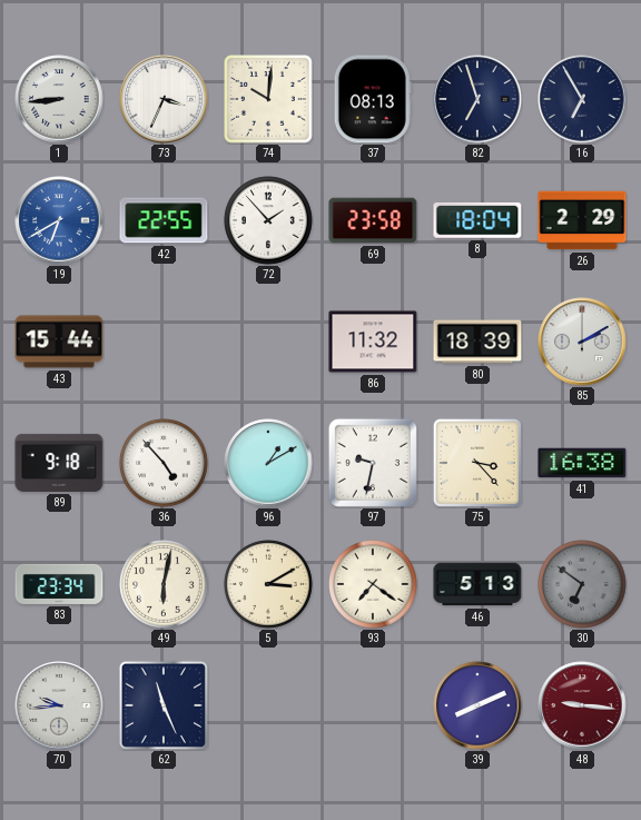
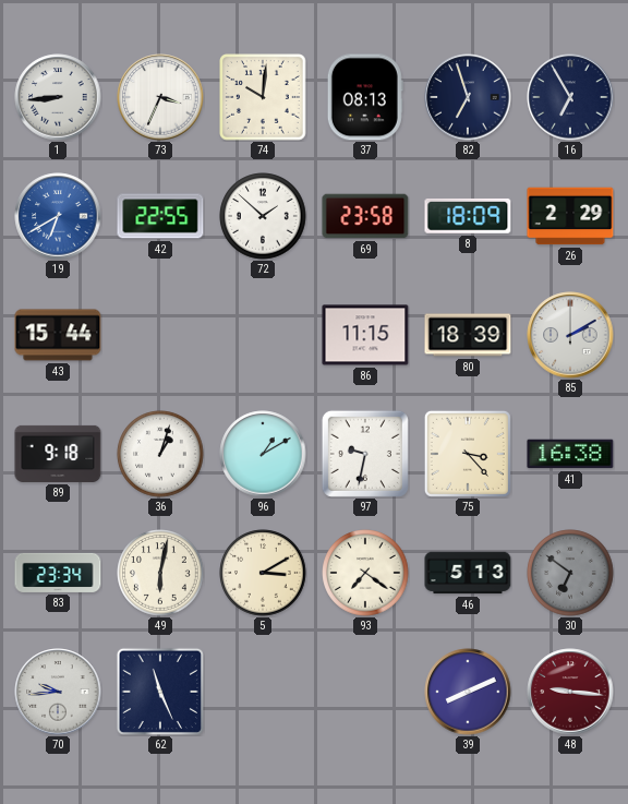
72: 1:53 -> 1:52 (263, 216)
8: 18:04 -> 18:09 (468, 216)
86: 11:32 -> 11:15 (365, 335)
36: 4:53 -> 1:03 (160, 454)
